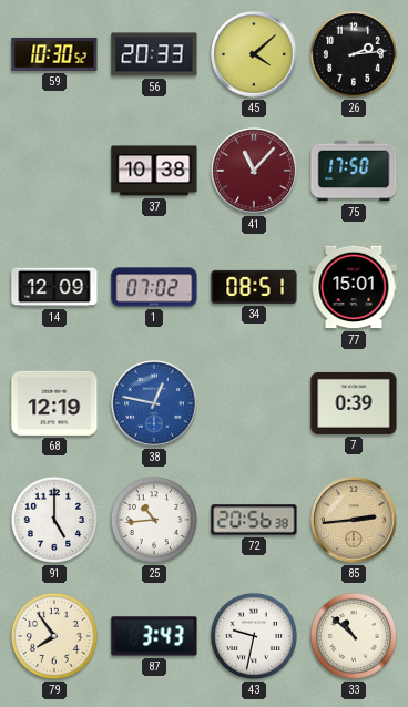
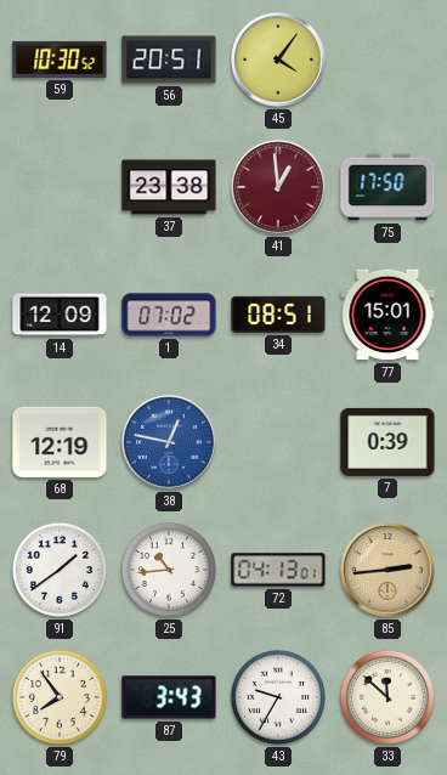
56: 20:33 -> 20:51 (169, 60)
45: 4:08 -> 4:06 (278, 60)
26: 2:14 -> none (354, 54)
37: 10:38 -> 23:38 (169, 187)
41: 11:07 -> 12:59 (278, 187)
91: 5:00 -> 1:39 (60, 570)
72: 20:56 -> 04:13 (278, 570)
43: 9:32 -> 9:35 (278, 697)
33: 10:52 -> 11:52 (387, 697)
